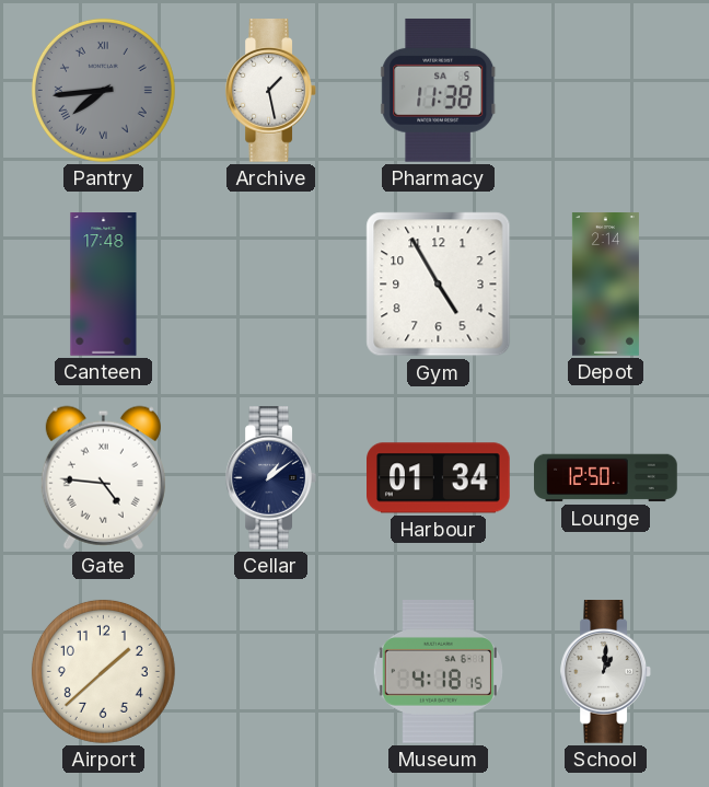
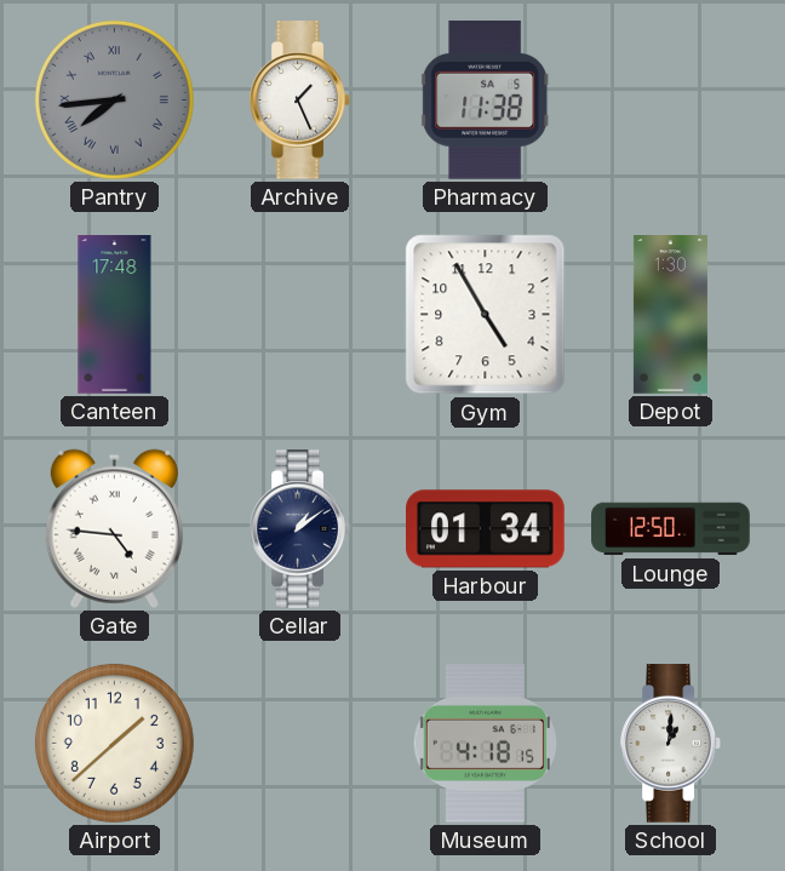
Archive: 1:28 -> 1:26 (299, 101)
Depot: 2:14 -> 1:30 (670, 315)
